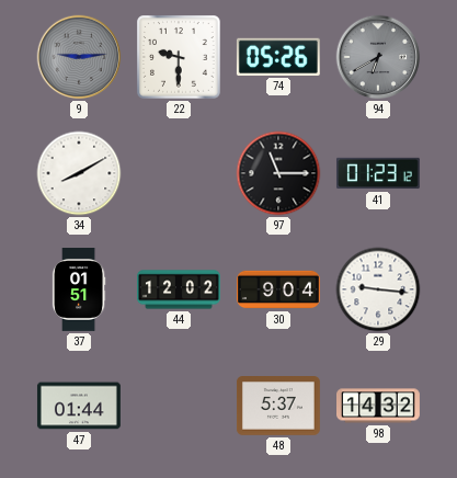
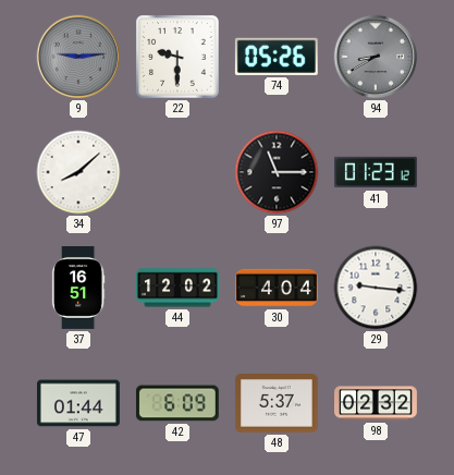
94: 6:40 -> 8:40 (376, 57)
34: 8:10 -> 8:08 (78, 172)
37: 01:51 -> 16:51 (78, 289)
30: 9:04 -> 4:04 (278, 288)
42: none -> 6:09 (177, 403)
98: 14:32 -> 02:32 (377, 403)
